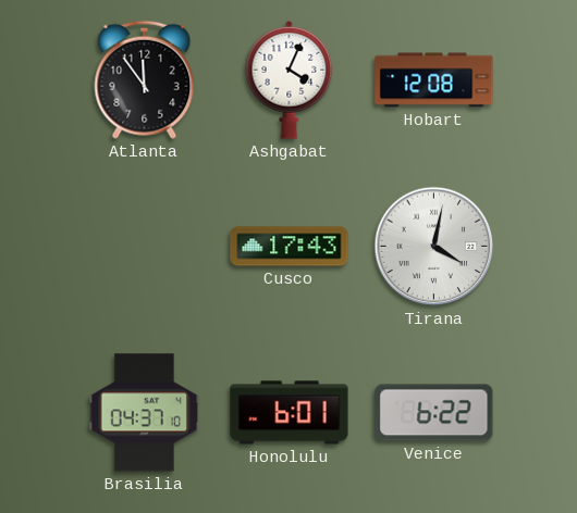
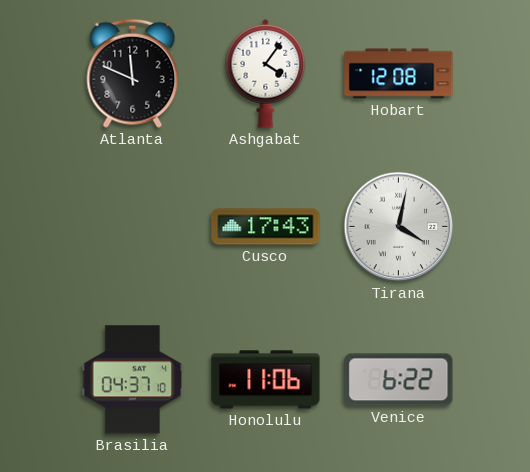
Atlanta: 11:54 -> 11:49 (133, 73)
Ashgabat: 4:04 -> 4:06 (266, 74)
Honolulu: 6:01 -> 11:06 (266, 380)
